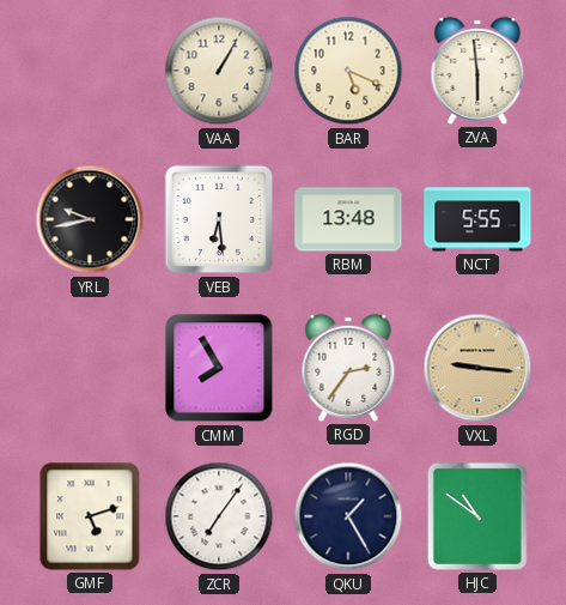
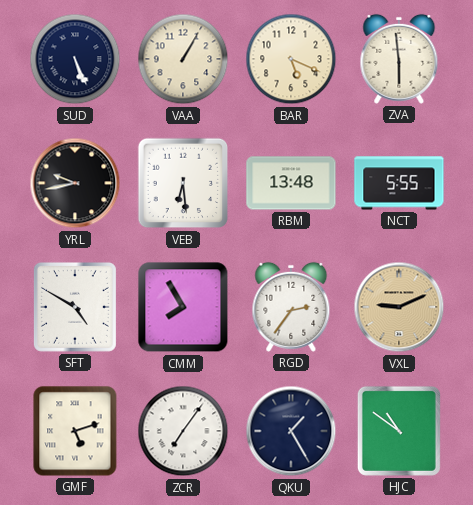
SUD: none -> 5:26 (75, 59)
SFT: none -> 4:50 (75, 307)
VXL: 9:16 -> 9:11 (399, 307)
